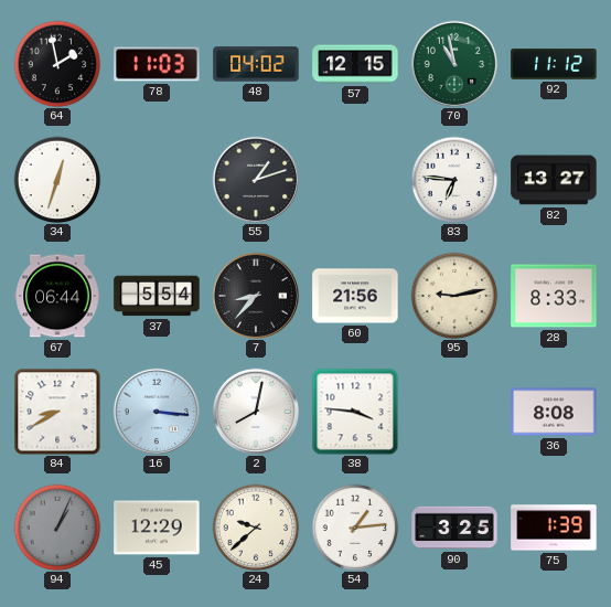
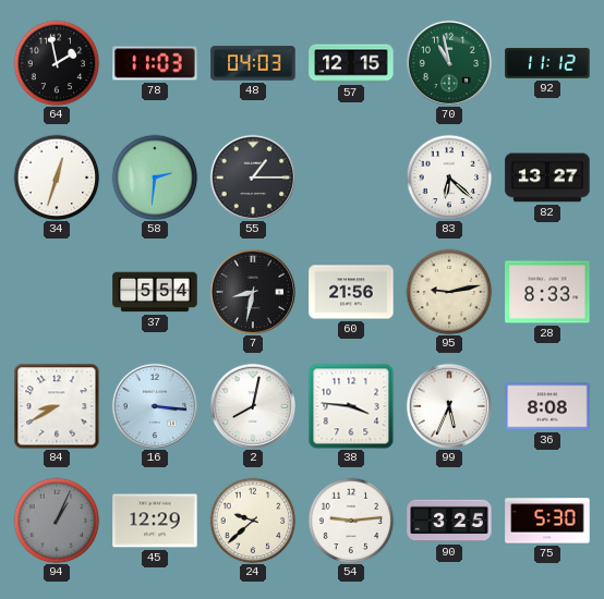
48: 04:02 -> 04:03 (253, 63)
58: none -> 2:31 (155, 178)
55: 1:12 -> 1:15 (253, 178)
83: 6:46 -> 6:22 (449, 178)
67: 06:44 -> none (57, 296)
7: 8:37 -> 8:32 (253, 292)
99: none -> 5:34 (449, 406)
54: 1:14 -> 9:14 (351, 521)
75: 1:39 -> 5:30 (547, 521)
